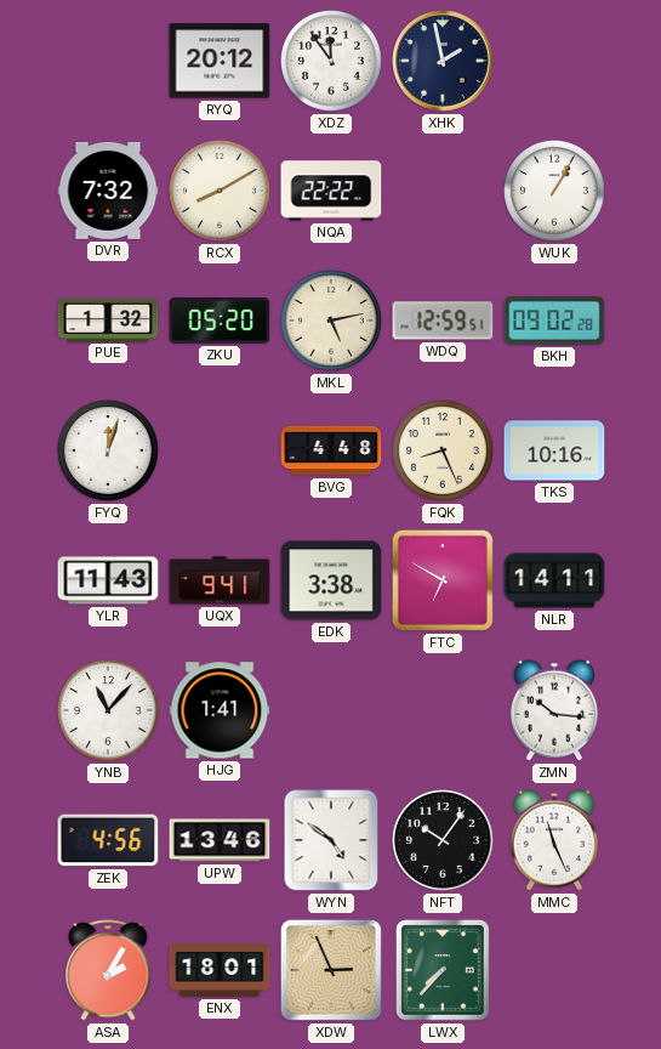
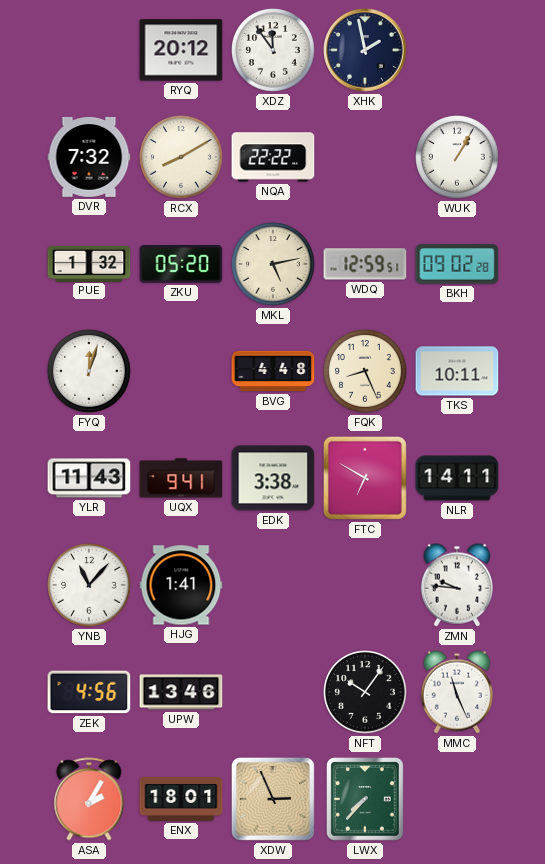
TKS: 10:16 -> 10:11 (457, 371)
ZMN: 10:16 -> 9:46 (457, 585)
WYN: 4:51 -> none (331, 840)
